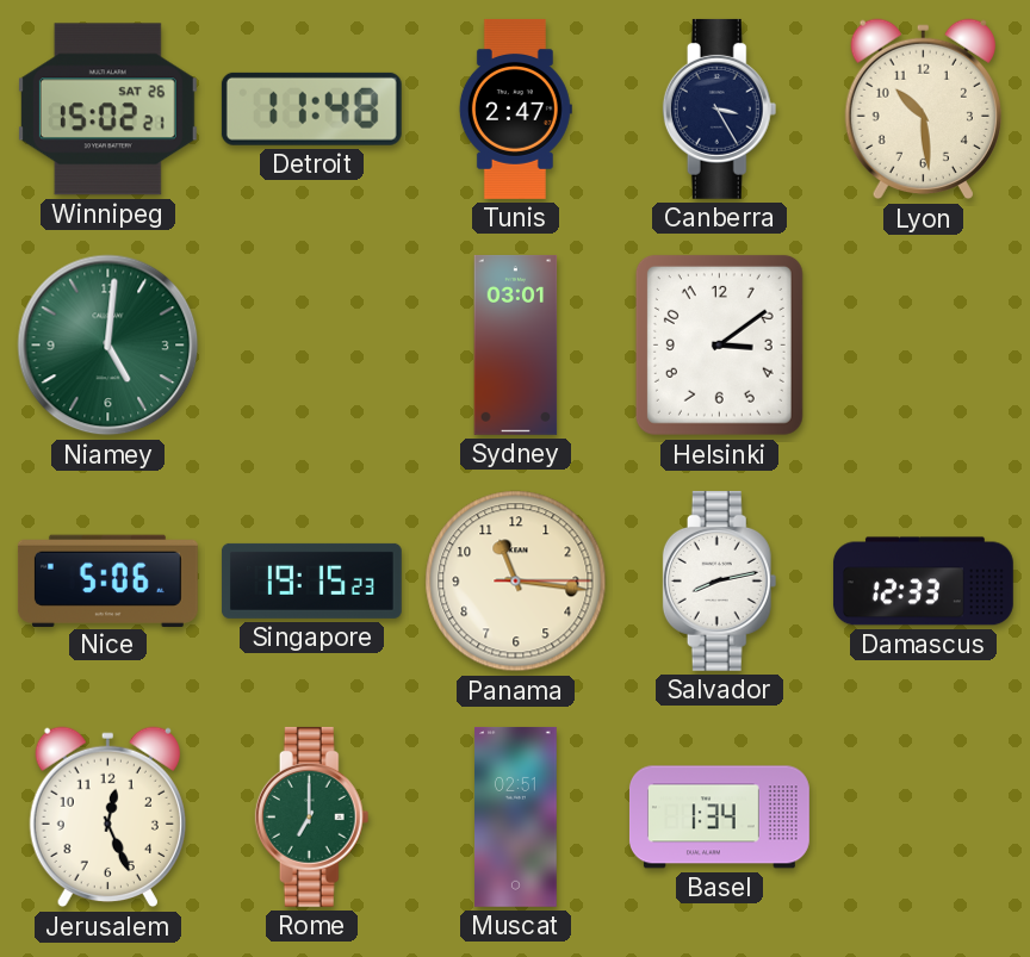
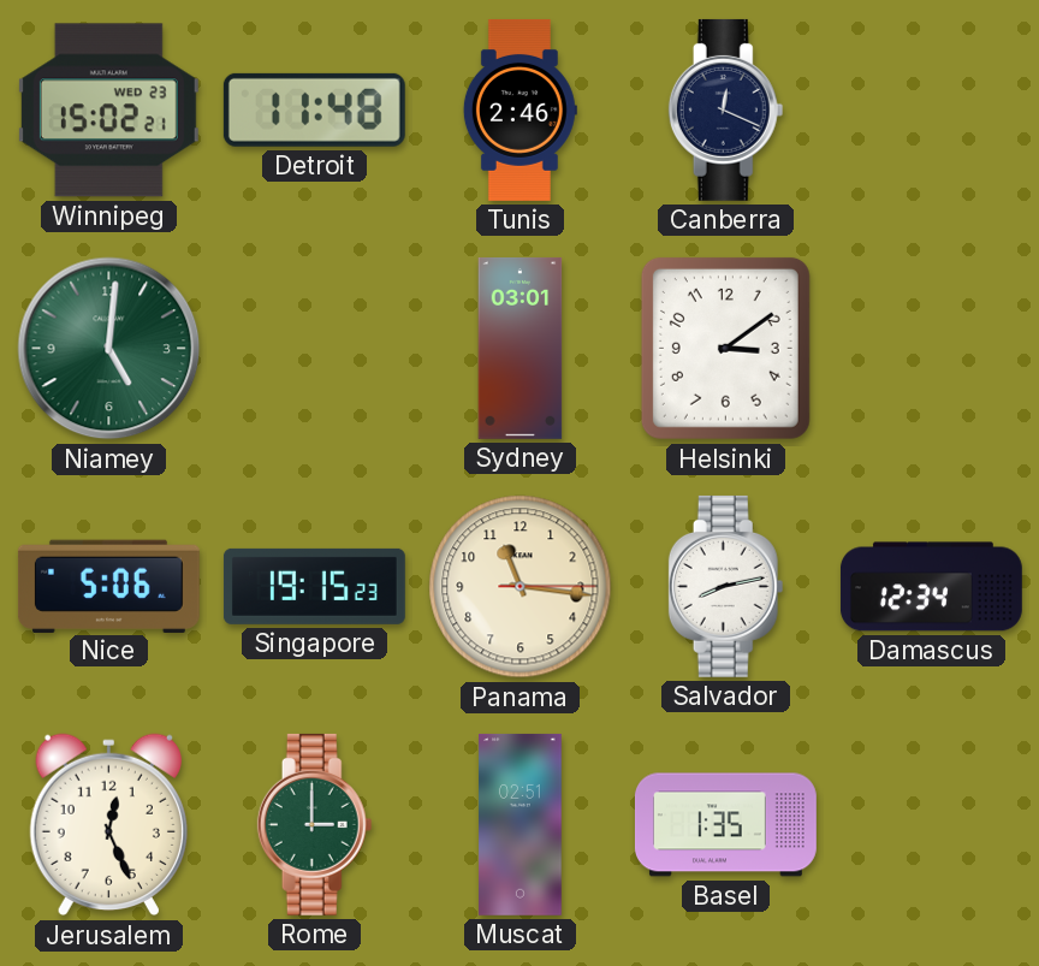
Winnipeg date: SAT 26 -> WED 23 (108, 111)
Tunis: 2:47 -> 2:46 (519, 109)
Canberra: 3:25 -> 12:19 (726, 109)
Lyon: 10:29 -> none (923, 110)
Damascus: 12:33 -> 12:34 (931, 587)
Rome: 7:00 -> 3:00 (315, 824)
Basel: 1:34 -> 1:35 (725, 825)
